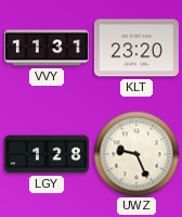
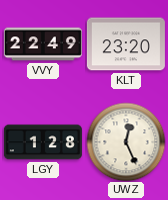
VVY: 11:31 -> 22:49 (43, 44)
UWZ: 9:26 -> 12:26 (126, 142)
